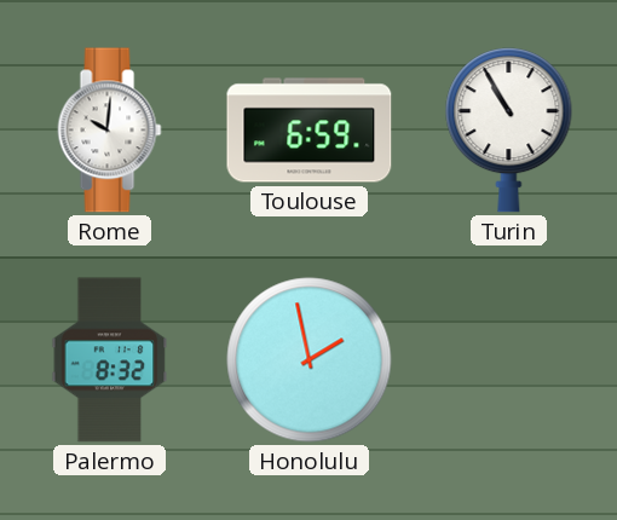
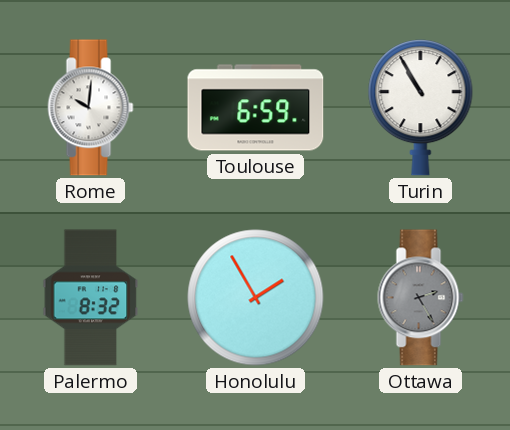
Honolulu: 1:58 -> 1:55 (256, 298)
Ottawa: none -> 2:25 (421, 298)
